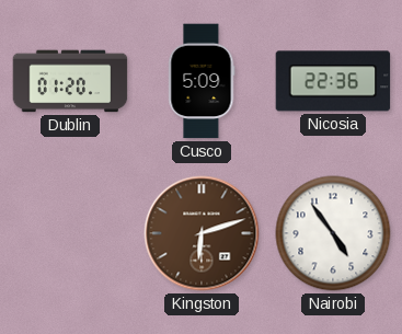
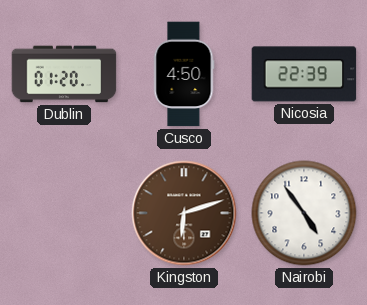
Cusco: 5:09 -> 4:50 (184, 74)
Nicosia: 22:36 -> 22:39 (304, 74)
